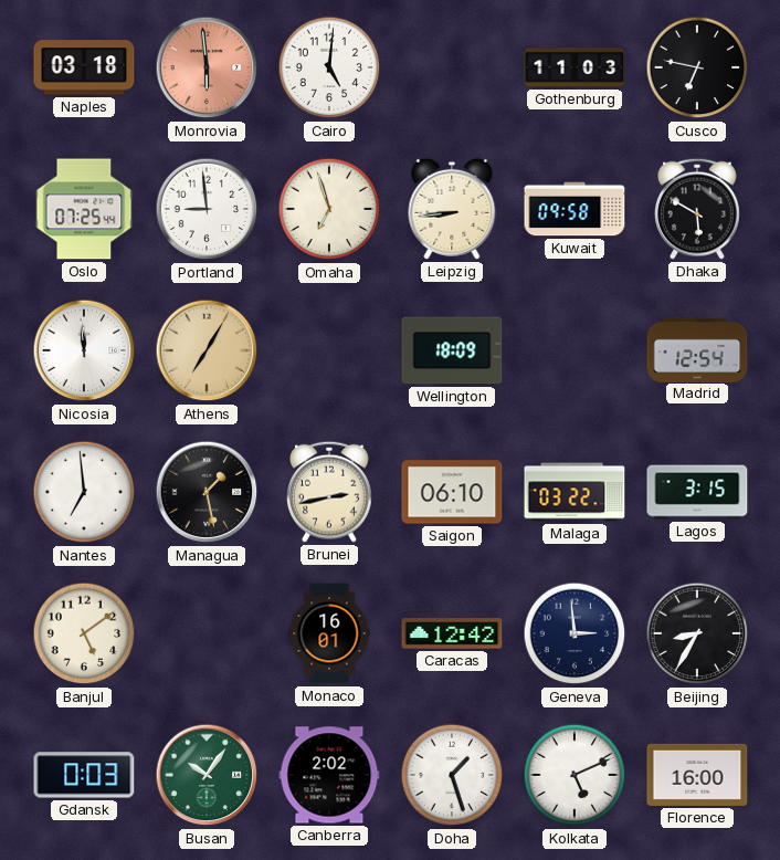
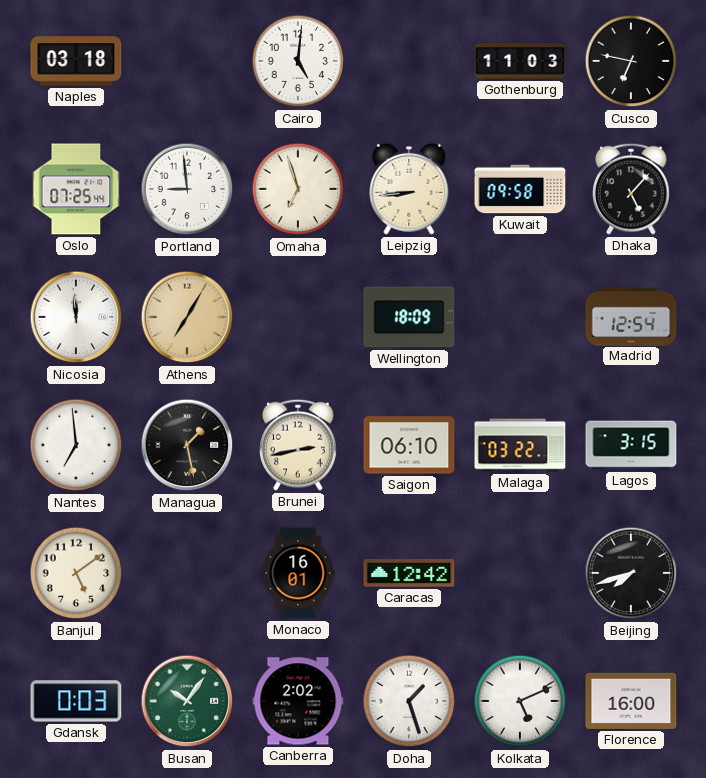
Monrovia: 5:59 -> none (207, 67)
Dhaka: 5:50 -> 5:07 (632, 189)
Geneva: 2:59 -> none (575, 633)
Beijing: 8:35 -> 7:42 (631, 573)
